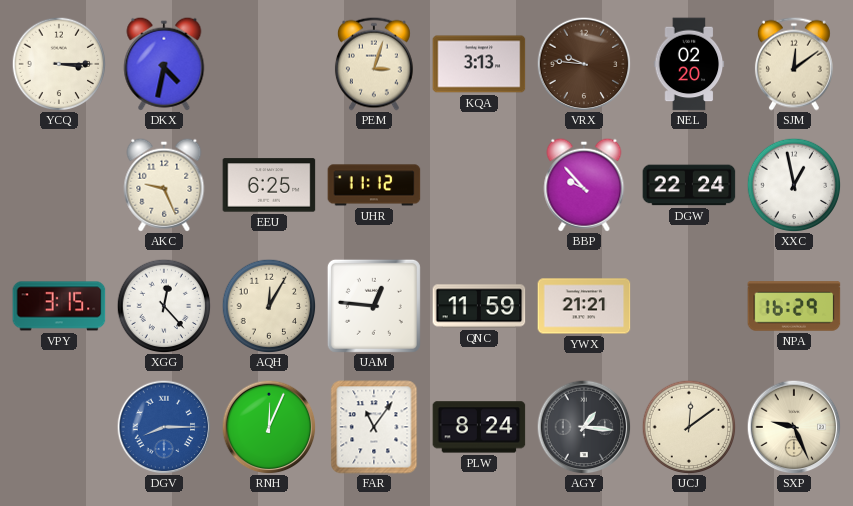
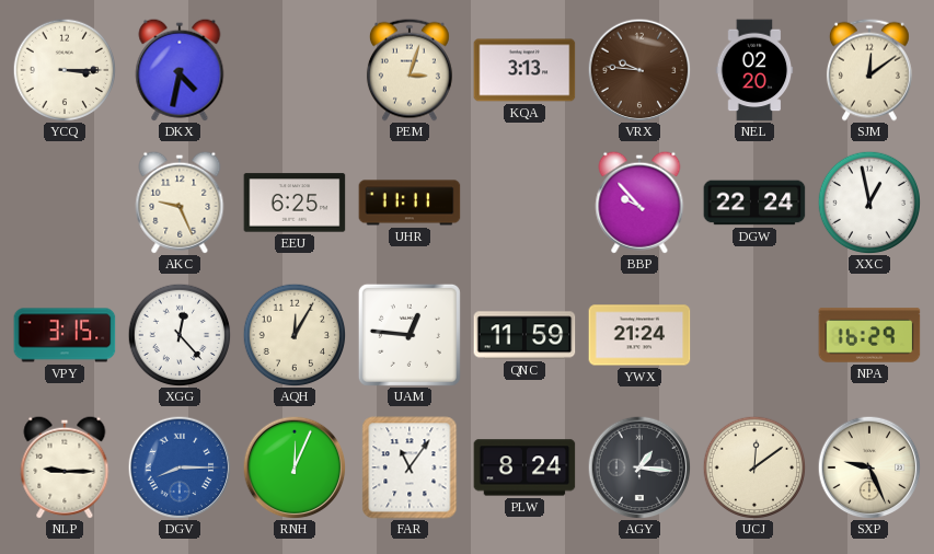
UHR: 11:12 -> 11:11 (410, 203)
YWX: 21:21 -> 21:24 (639, 335)
NLP: none -> 9:15 (65, 468)
